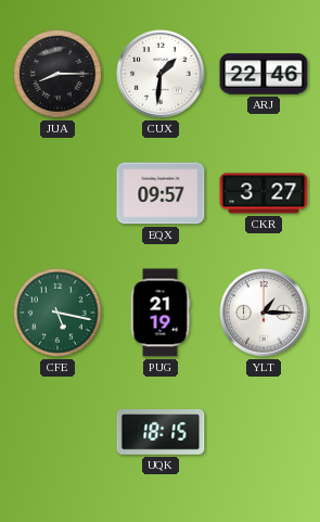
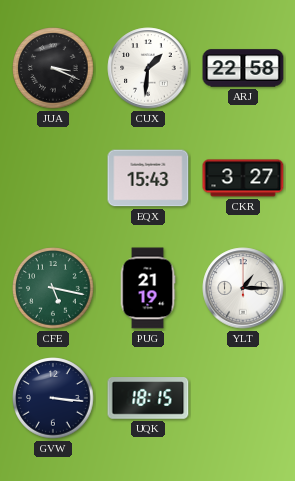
JUA: 8:15 -> 3:19 (53, 68)
ARJ: 22:46 -> 22:58 (243, 68)
EQX: 09:57 -> 15:43 (148, 178)
GVW: none -> 3:16 (53, 398)
